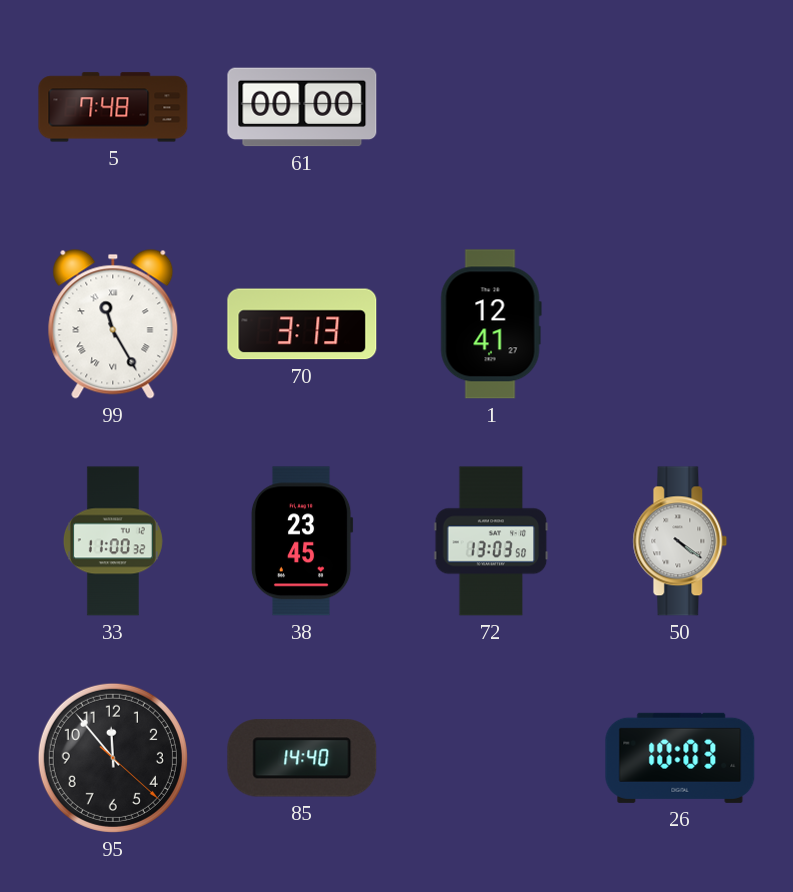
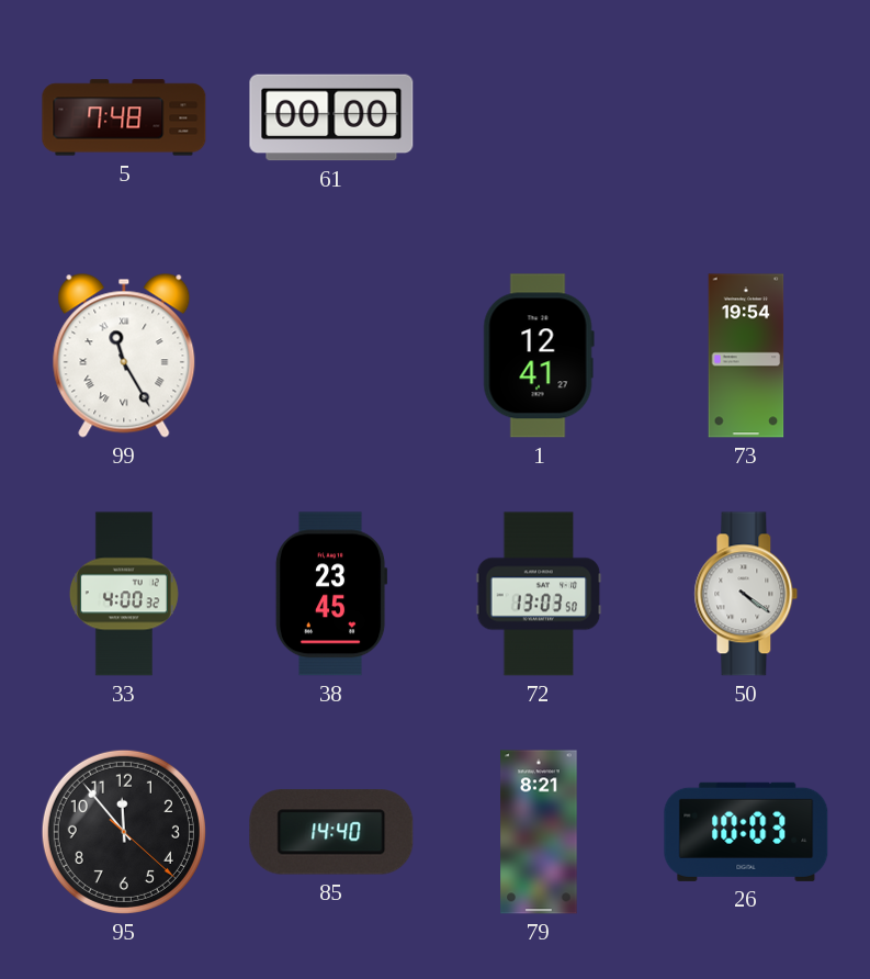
70: 3:13 -> none (302, 324)
73: none -> 19:54 (746, 356)
33: 11:00 -> 4:00 (124, 594)
79: none -> 8:21 (539, 832)
